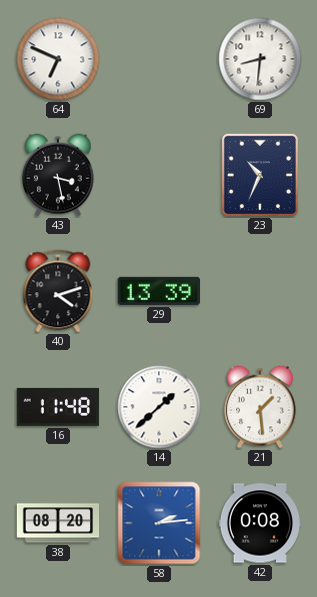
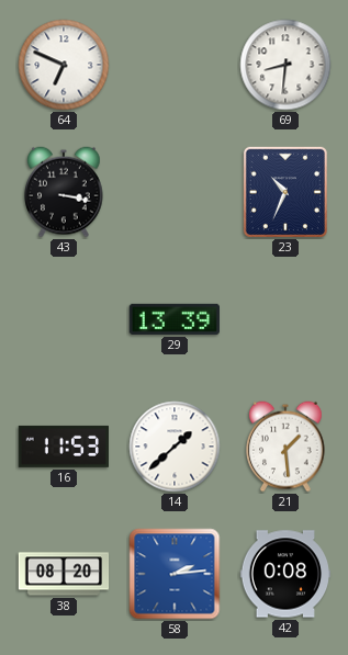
43: 3:28 -> 3:17 (65, 192)
40: 4:12 -> none (58, 291)
16: 11:48 -> 11:53 (63, 447)
